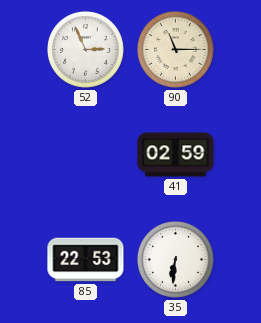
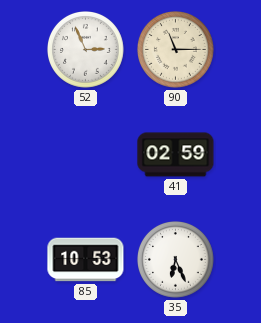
85: 22:53 -> 10:53 (86, 260)
35: 6:31 -> 6:26 (176, 260)
